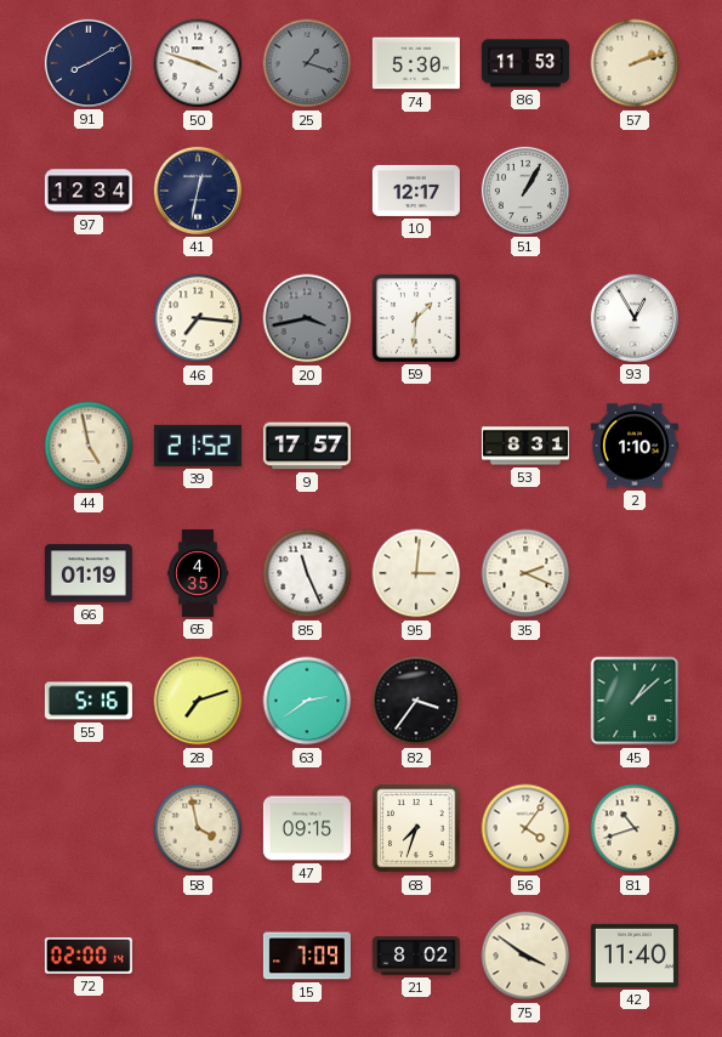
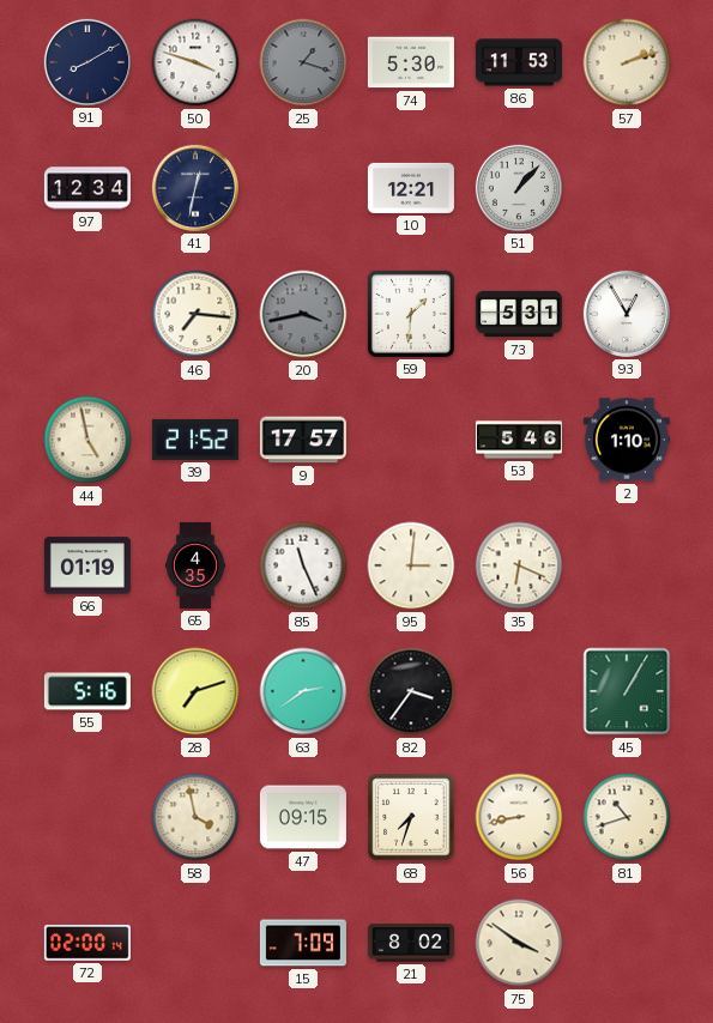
10: 12:17 -> 12:21 (411, 188)
51: 1:05 -> 1:07 (519, 188)
73: none -> 5:31 (519, 314)
53: 8:31 -> 5:46 (519, 440)
35: 2:19 -> 6:19 (519, 565)
45: 1:08 -> 1:05 (627, 691)
56: 4:06 -> 8:43 (519, 817)
42: 11:40 -> none (635, 956)
